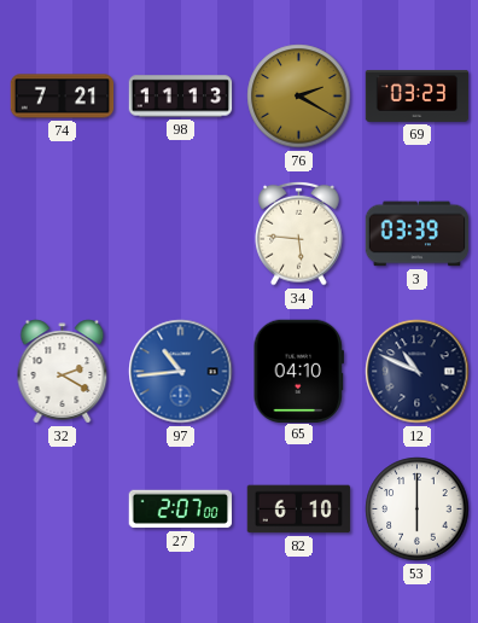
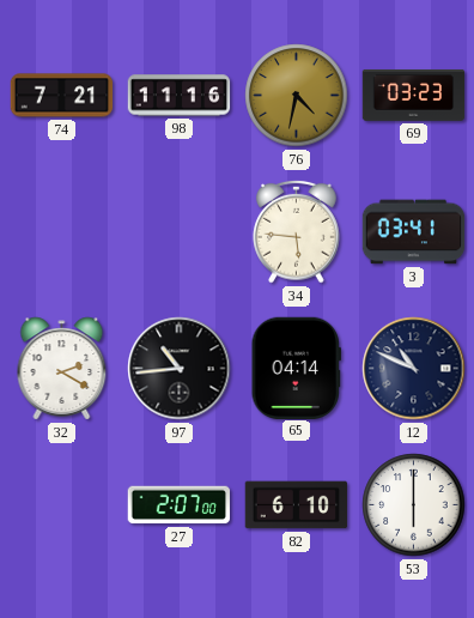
98: 11:13 -> 11:16 (180, 96)
76: 2:20 -> 4:32 (297, 96)
3: 03:39 -> 03:41 (414, 232)
97 dial: blue -> black (180, 369)
65: 04:10 -> 04:14 (297, 368)
